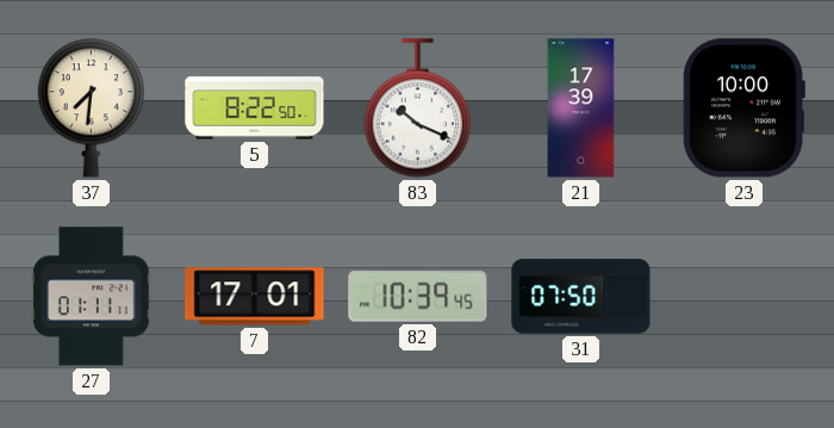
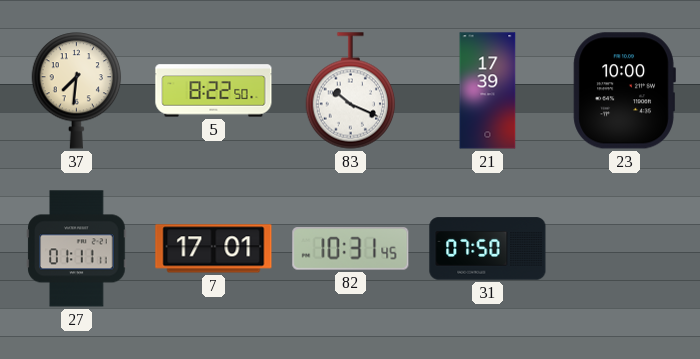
82: 10:39 -> 10:31 (351, 249)
